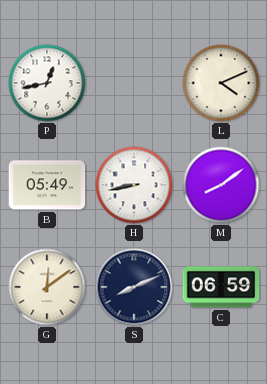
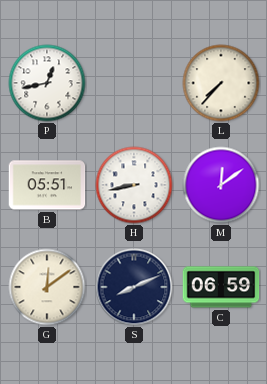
L: 4:11 -> 7:37 (221, 83)
B: 05:49 -> 05:51 (47, 185)
M: 8:09 -> 12:09 (221, 185)
